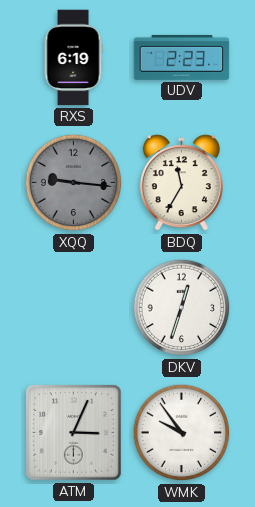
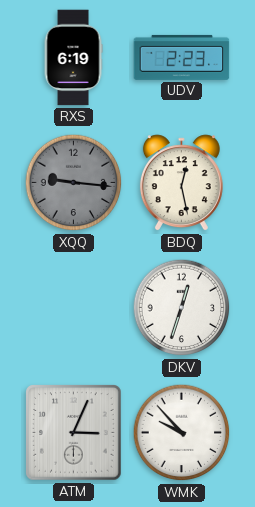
BDQ: 11:35 -> 12:28 (181, 183)
WMK: 9:54 -> 9:53 (182, 433)
